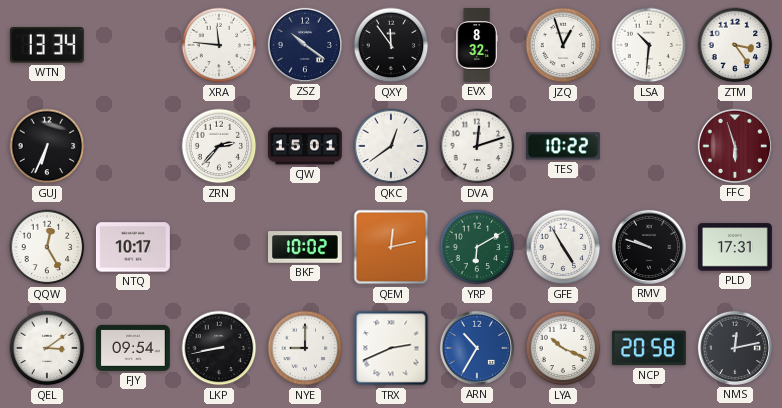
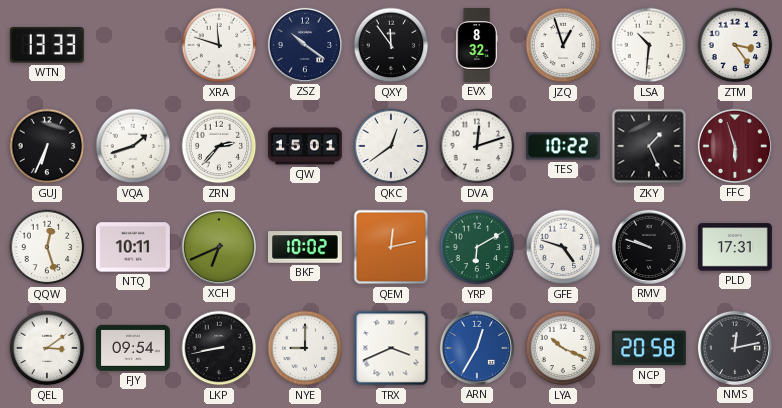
WTN: 13:34 -> 13:33 (47, 45)
XRA: 11:46 -> 11:48 (219, 45)
VQA: none -> 1:42 (133, 146)
ZKY: none -> 1:26 (649, 146)
QQW: 12:25 -> 12:27 (47, 247)
NTQ: 10:17 -> 10:11 (133, 247)
XCH: none -> 6:41 (219, 247)
GFE: 4:55 -> 4:48 (563, 247)
TRX: 2:41 -> 3:41 (391, 348)
ARN: 10:35 -> 12:35 (477, 348)
